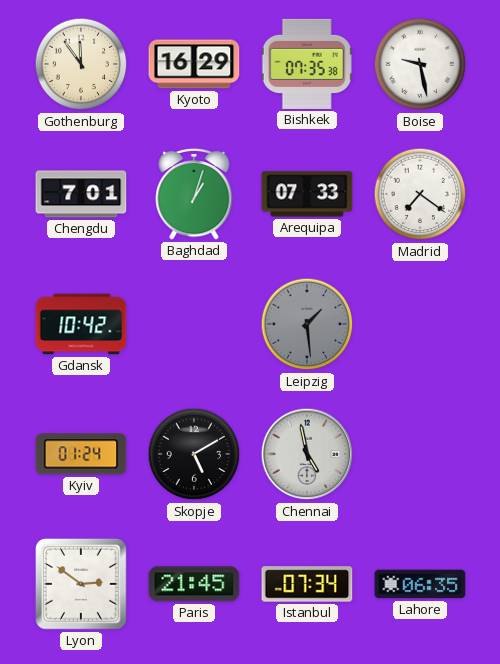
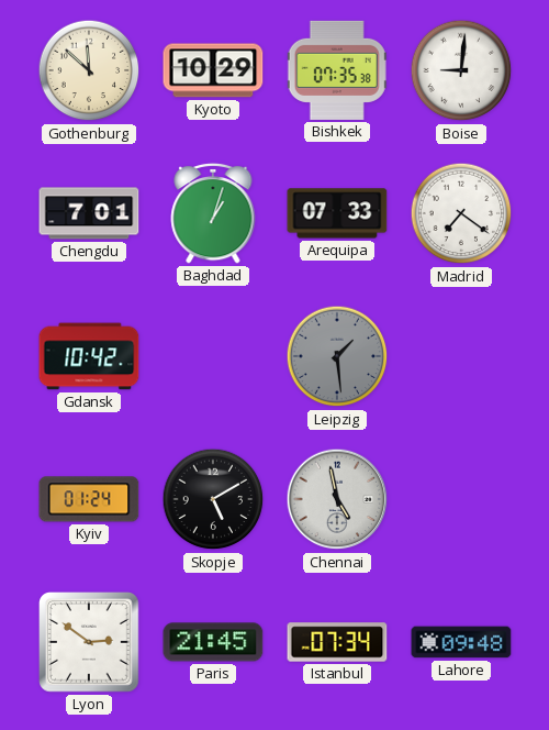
Gothenburg: 11:54 -> 11:52 (89, 70)
Kyoto: 16:29 -> 10:29 (213, 70)
Boise: 9:28 -> 9:01 (461, 70)
Lahore: 06:35 -> 09:48 (461, 642)
